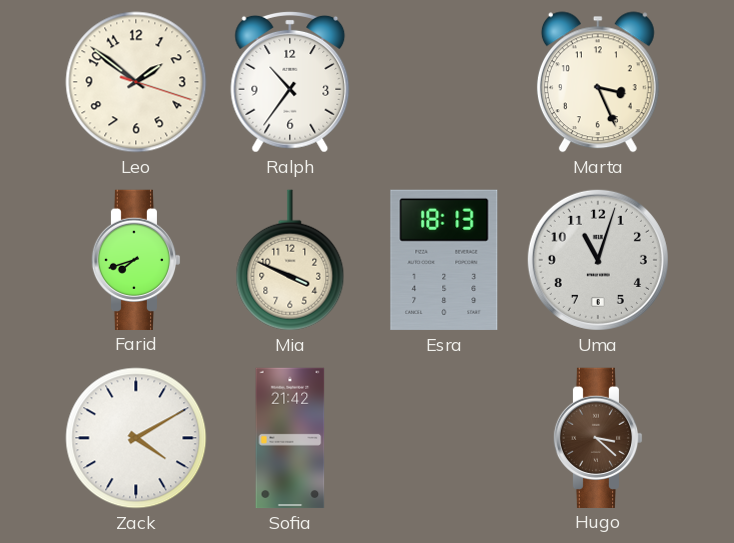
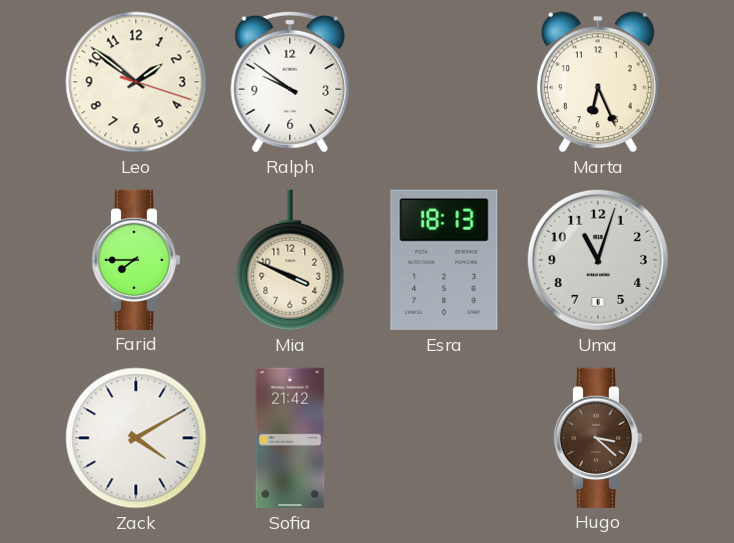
Ralph: 10:36 -> 9:51 (290, 82)
Marta: 3:26 -> 6:26 (598, 82)
Farid: 7:42 -> 7:45 (136, 259)
